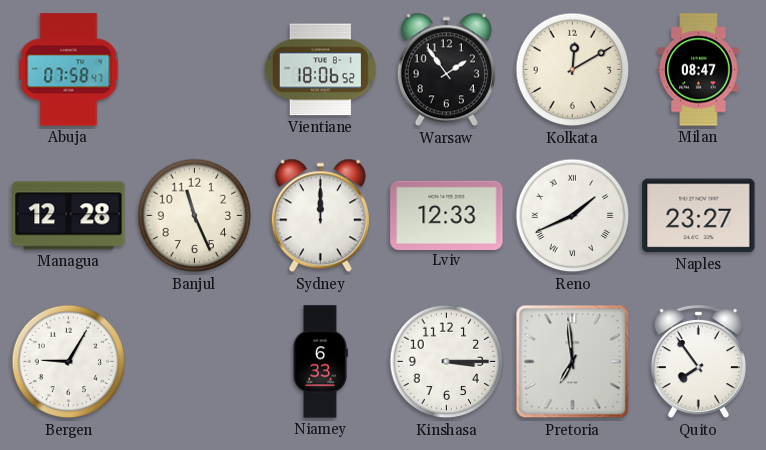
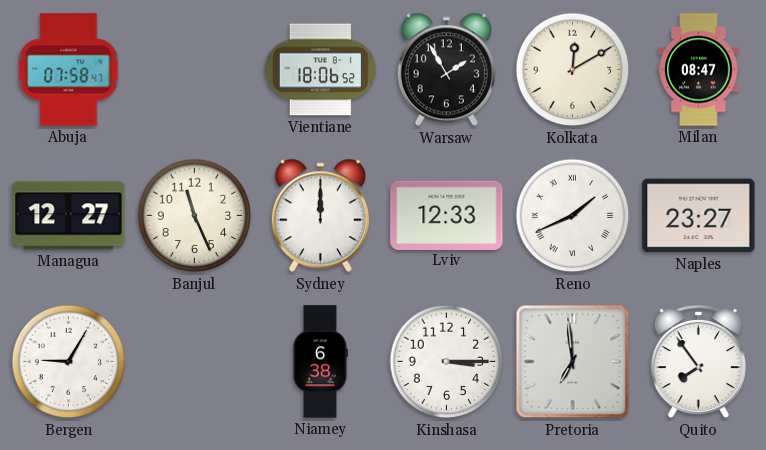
Warsaw: 1:54 -> 1:55 (446, 70)
Managua: 12:28 -> 12:27 (69, 216)
Niamey: 6:33 -> 6:38 (320, 362)
